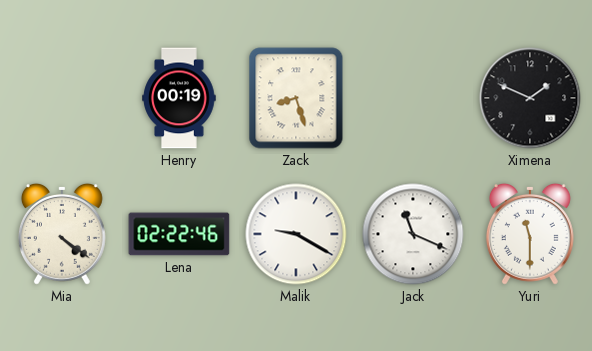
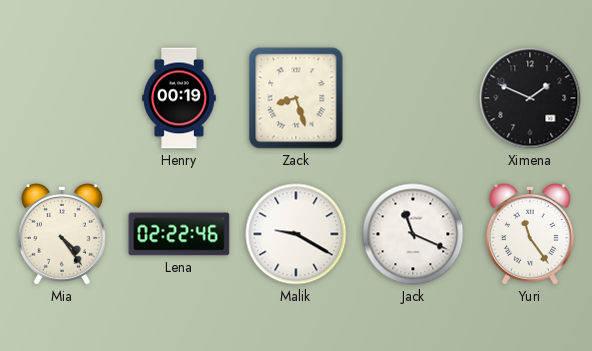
Mia: 4:21 -> 4:24 (62, 234)
Yuri: 11:30 -> 11:24 (530, 234)
